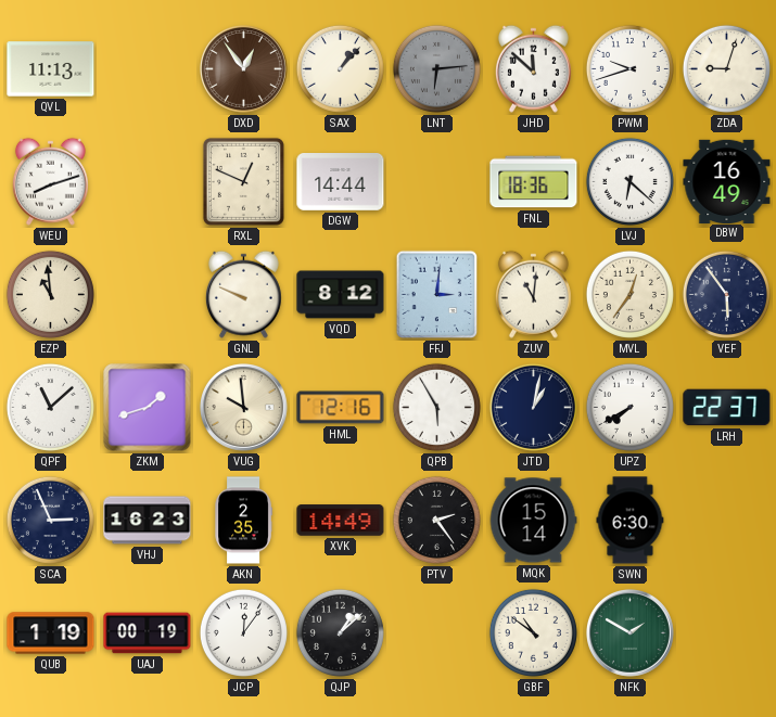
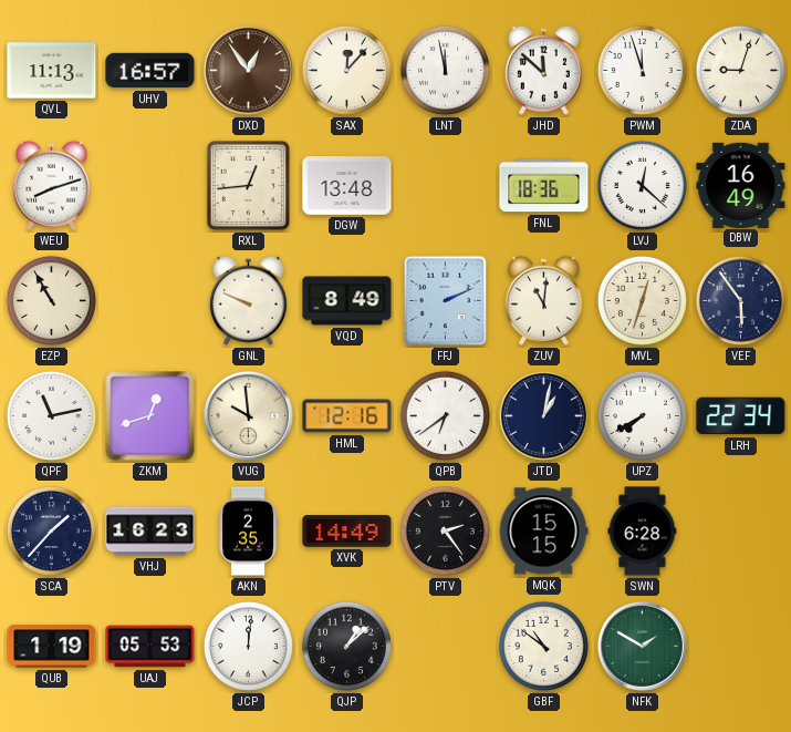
UHV: none -> 16:57 (150, 71)
SAX: 1:07 -> 12:07 (346, 70)
LNT: 6:14 -> 11:58 (445, 70)
LNT dial: grey -> white (445, 70)
PWM: 9:42 -> 11:57 (642, 70)
RXL: 12:49 -> 12:44 (248, 185)
DGW: 14:44 -> 13:48 (347, 186)
LVJ: 6:22 -> 12:22 (642, 185)
EZP: 10:59 -> 10:55 (51, 300)
VQD: 8:12 -> 8:49 (347, 301)
FFJ: 3:01 -> 2:11 (446, 301)
MVL: 12:36 -> 12:33 (642, 300)
QPF: 11:08 -> 11:13 (51, 415)
ZKM: 1:42 -> 12:42 (150, 416)
QPB: 5:55 -> 6:39 (445, 415)
LRH: 22:37 -> 22:34 (741, 416)
SCA: 2:56 -> 1:37 (51, 530)
MQK: 15:14 -> 15:15 (543, 532)
SWN: 6:30 -> 6:28 (643, 532)
UAJ: 00:19 -> 05:53 (150, 647)
JCP: 12:06 -> 12:01 (248, 646)
